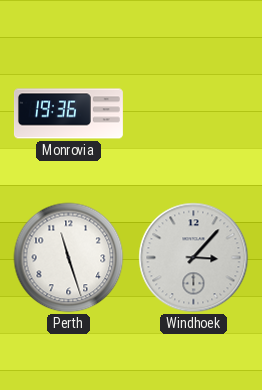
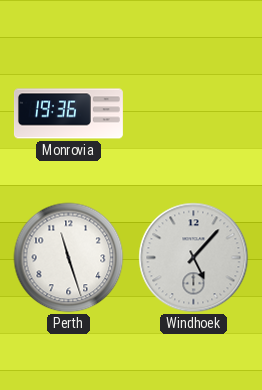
Windhoek: 3:07 -> 5:07 (194, 258)
